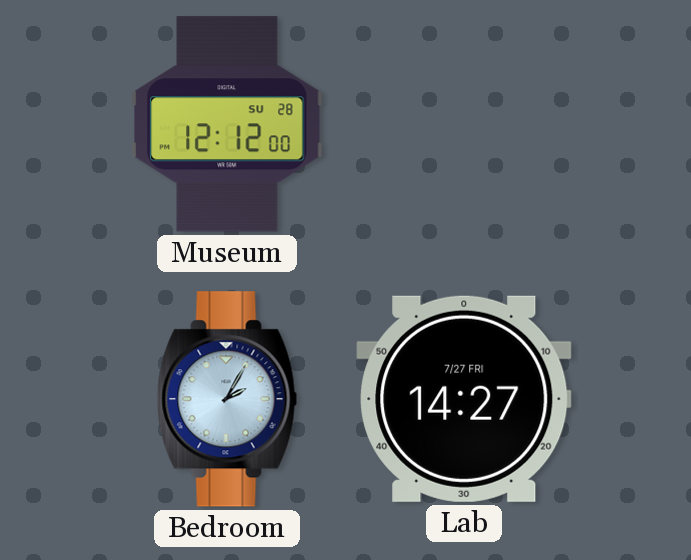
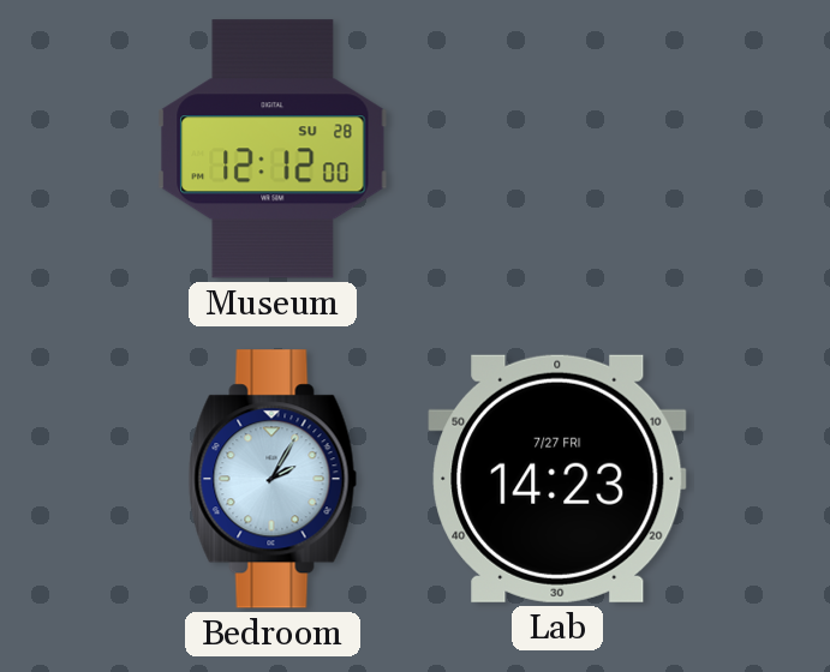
Lab: 14:27 -> 14:23 (557, 479)
